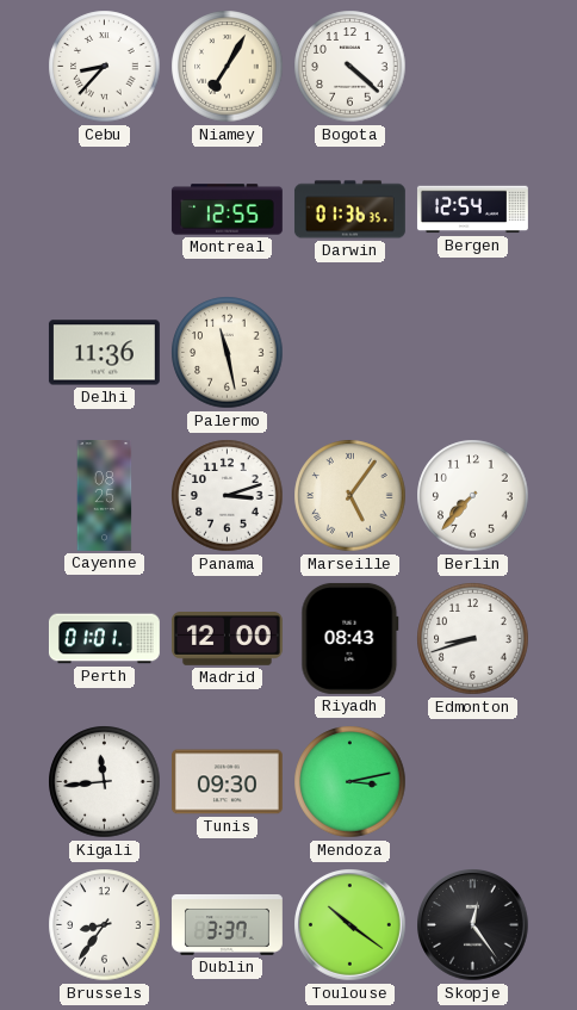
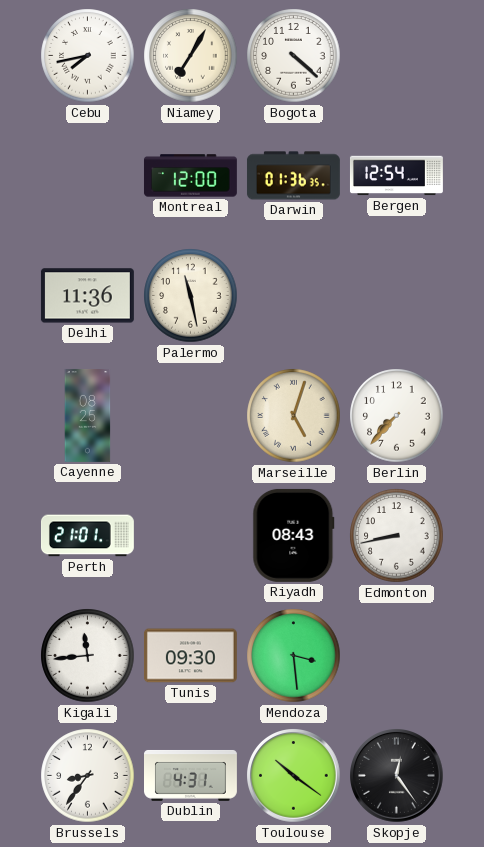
Cebu: 8:37 -> 7:43 (88, 56)
Montreal: 12:55 -> 12:00 (190, 176)
Panama: 3:12 -> none (228, 496)
Marseille: 5:06 -> 5:03 (294, 416)
Perth: 01:01 -> 21:01 (87, 536)
Madrid: 12:00 -> none (227, 639)
Edmonton: 8:42 -> 8:43 (397, 536)
Mendoza: 3:13 -> 3:29 (294, 656)
Dublin: 3:37 -> 4:31 (191, 775)
